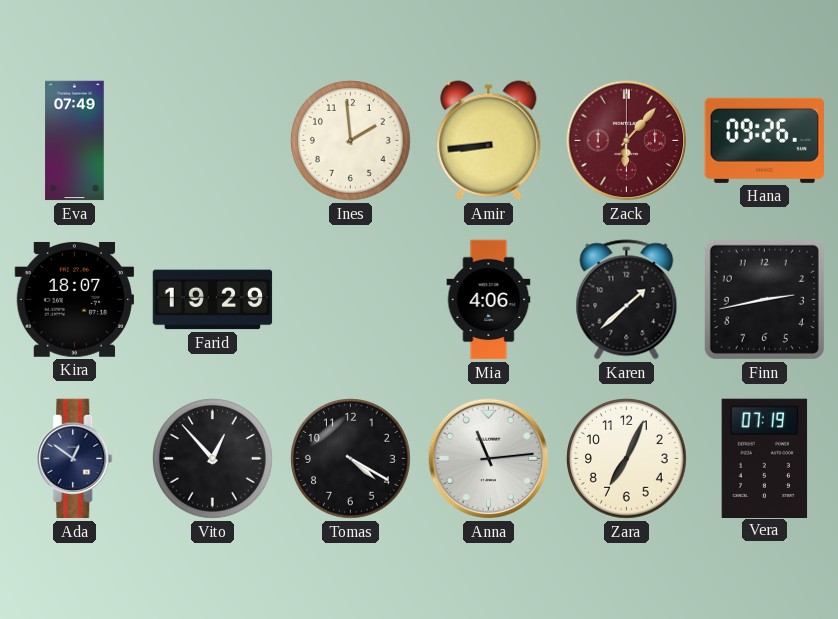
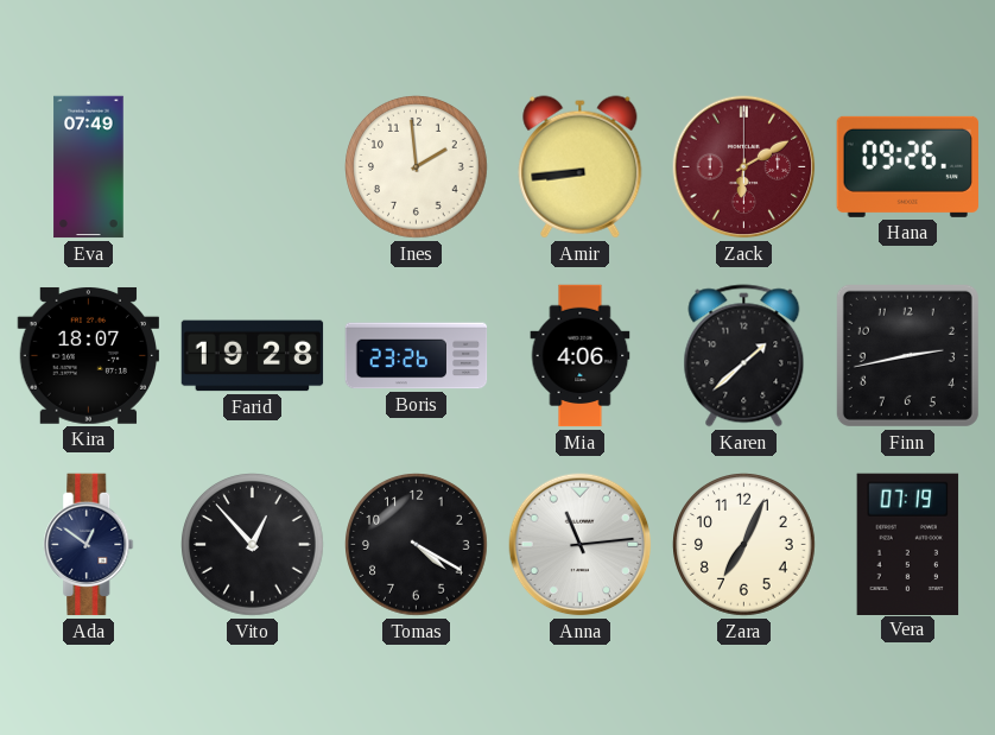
Zack: 6:07 -> 6:10 (744, 167)
Farid: 19:29 -> 19:28 (253, 356)
Boris: none -> 23:26 (417, 356)
